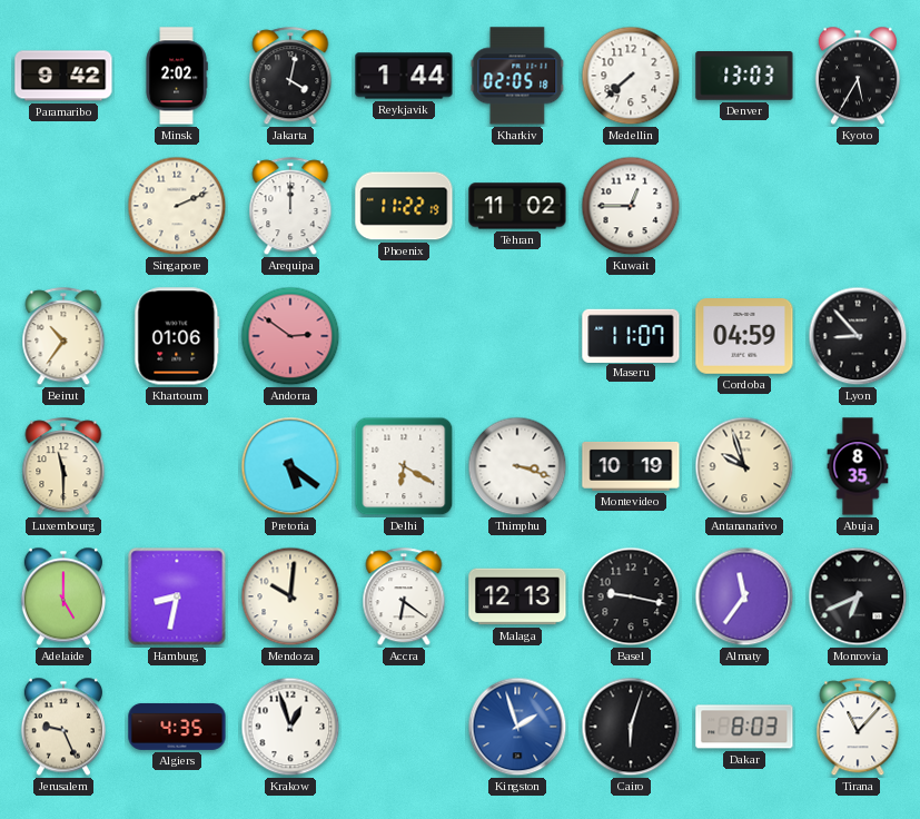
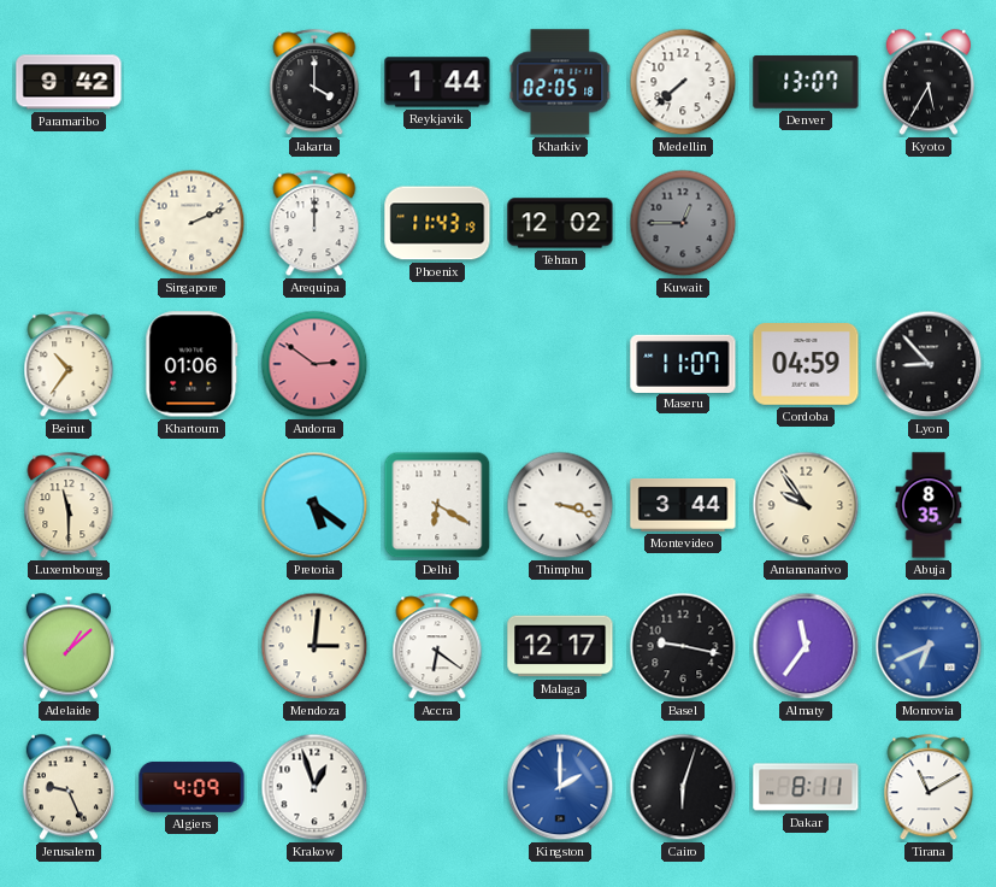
Minsk: 2:02 -> none (177, 76)
Jakarta: 4:02 -> 4:00 (314, 83)
Denver: 13:03 -> 13:07 (806, 83)
Phoenix: 11:22 -> 11:43 (437, 223)
Tehran: 11:02 -> 12:02 (560, 223)
Kuwait dial: white -> grey (683, 223)
Montevideo: 10:19 -> 3:44 (683, 505)
Antananarivo: 9:57 -> 9:54 (806, 505)
Adelaide: 5:00 -> 1:08 (69, 646)
Hamburg: 8:32 -> none (177, 596)
Mendoza: 10:01 -> 3:01 (314, 646)
Malaga: 12:13 -> 12:17 (560, 646)
Monrovia dial: black -> blue (929, 646)
Algiers: 4:35 -> 4:09 (191, 787)
Kingston: 1:57 -> 2:00 (560, 787)
Dakar: 8:03 -> 8:11 (806, 787)
Tirana: 11:07 -> 11:10 (929, 788)
